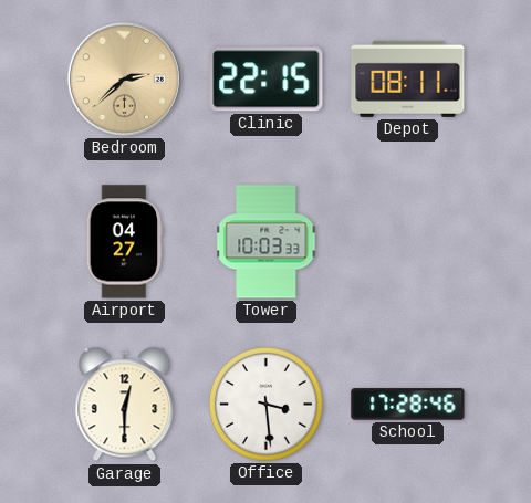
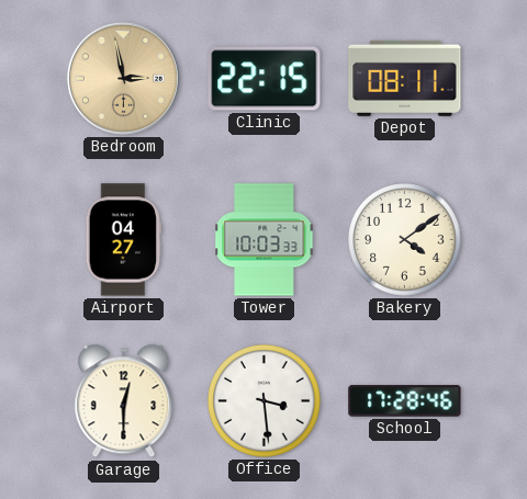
Bedroom: 2:38 -> 2:58 (123, 78)
Bakery: none -> 4:09 (405, 240)
